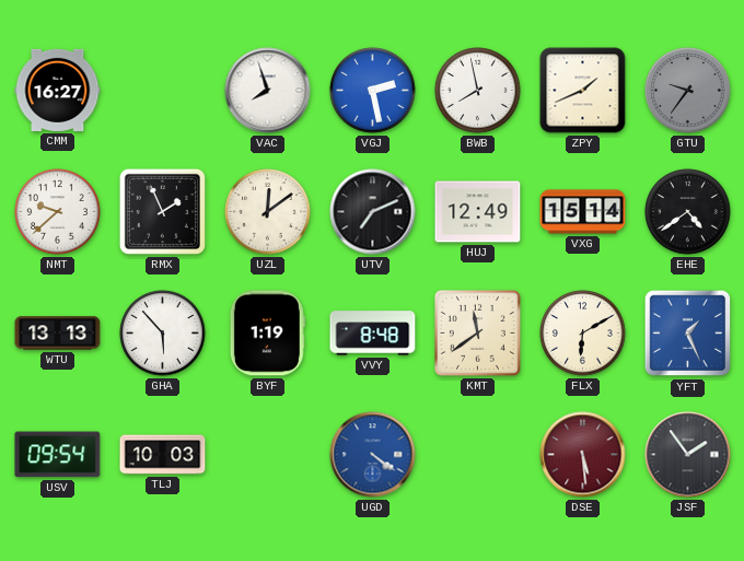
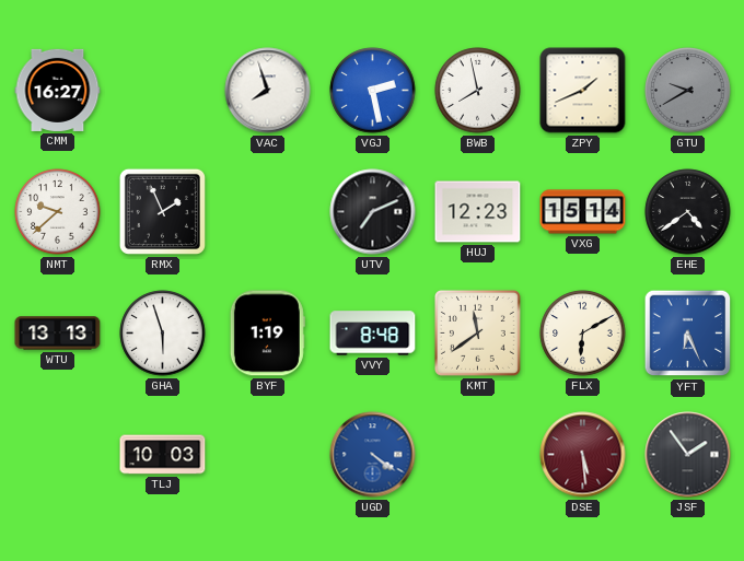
GTU: 9:36 -> 9:40 (688, 91)
UZL: 12:09 -> none (268, 212)
HUJ: 12:49 -> 12:23 (478, 212)
GHA: 5:53 -> 5:57 (163, 334)
YFT: 1:26 -> 6:26 (688, 334)
USV: 09:54 -> none (58, 455)
